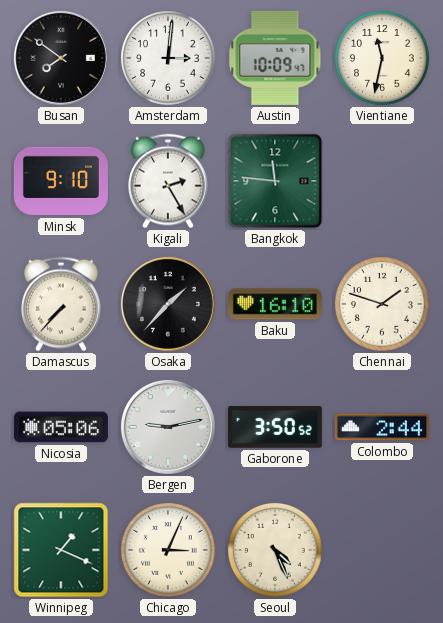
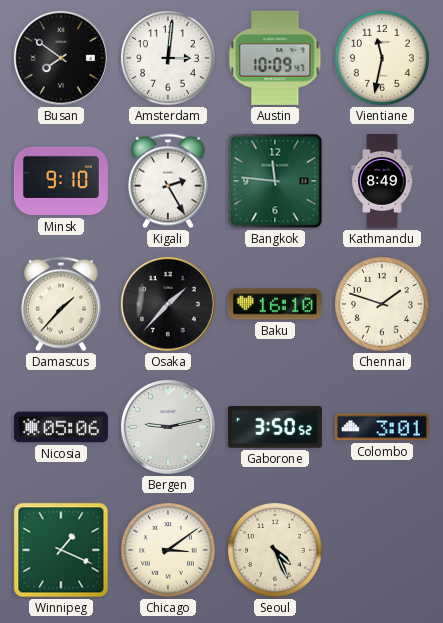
Kathmandu: none -> 8:49 (382, 181)
Damascus: 7:37 -> 1:37 (62, 304)
Colombo: 2:44 -> 3:01 (382, 427)
Chicago: 3:04 -> 3:09 (169, 551)
